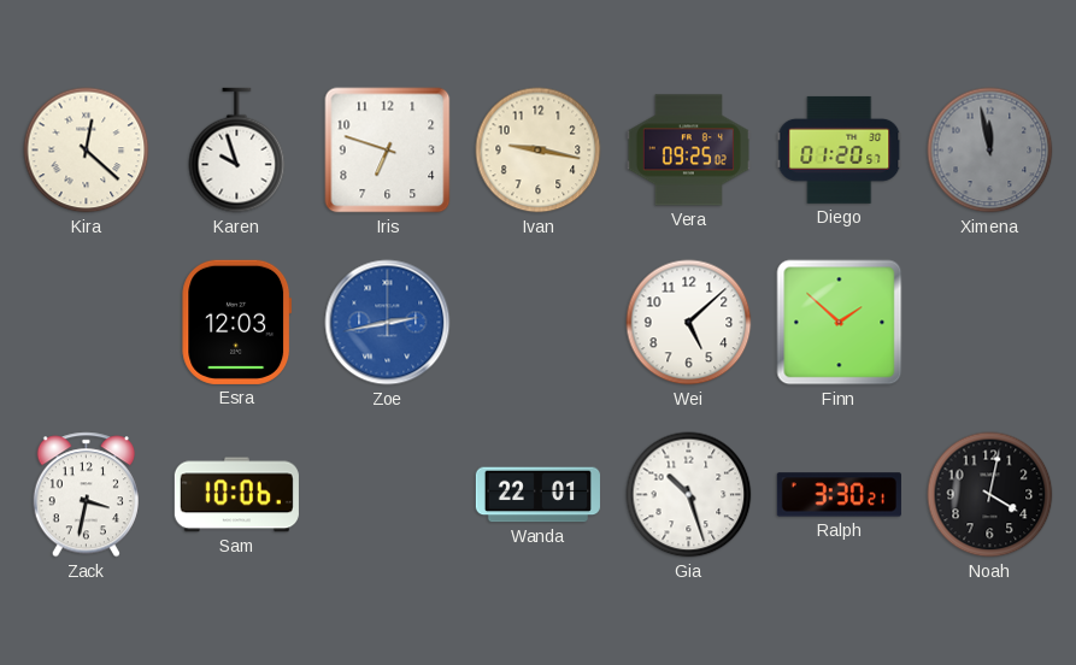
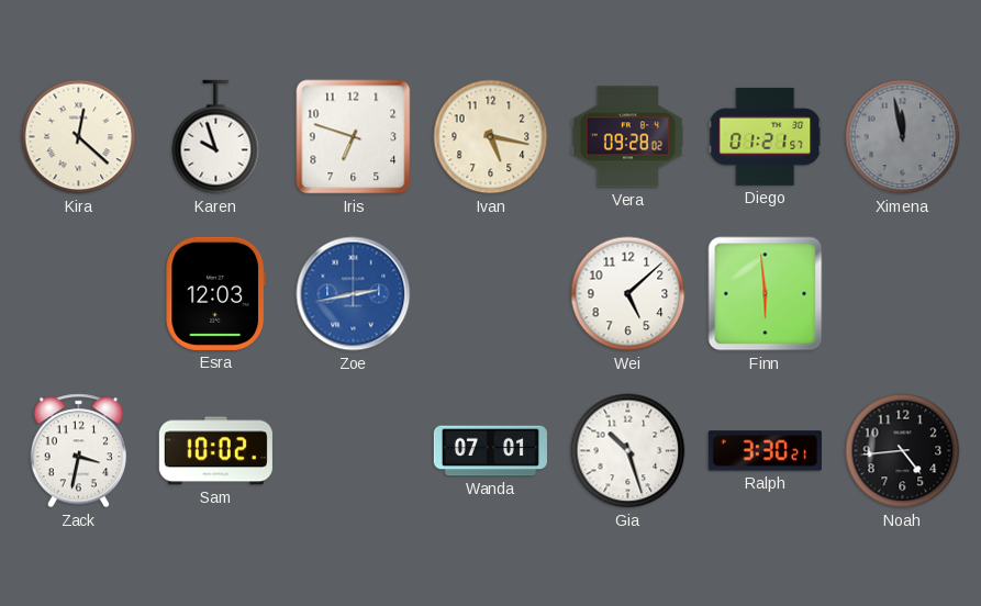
Ivan: 9:17 -> 5:17 (491, 137)
Vera: 09:25 -> 09:28 (627, 137)
Diego: 01:20 -> 01:21 (766, 136)
Finn: 1:52 -> 5:59 (766, 294)
Sam: 10:06 -> 10:02 (215, 451)
Wanda: 22:01 -> 07:01 (490, 451)
Noah: 4:02 -> 4:44 (903, 451)
